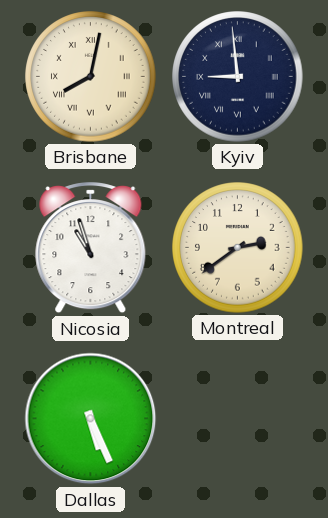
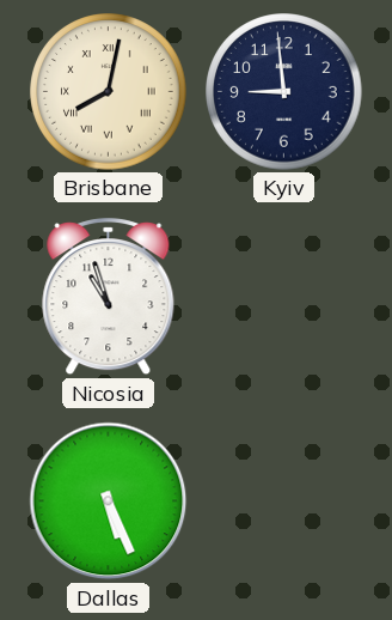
Kyiv numerals: Roman -> Arabic (284, 92)
Montreal: 2:39 -> none (238, 248)
